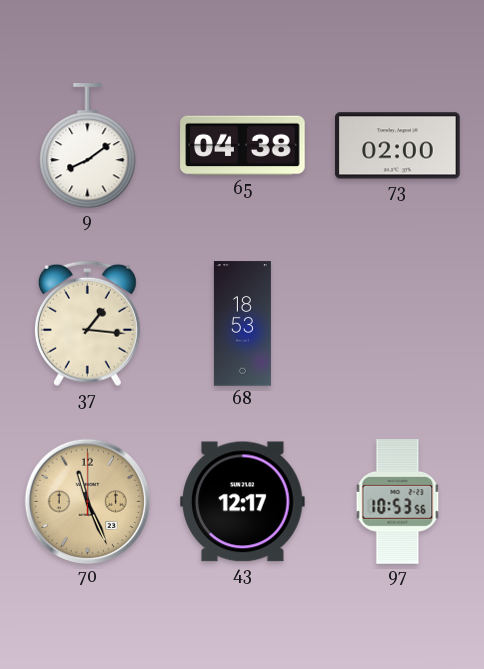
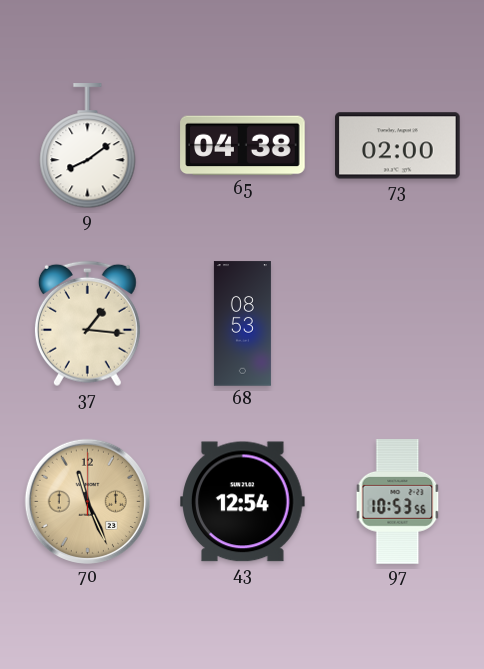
68: 18:53 -> 08:53 (242, 324)
43: 12:17 -> 12:54 (243, 502)
